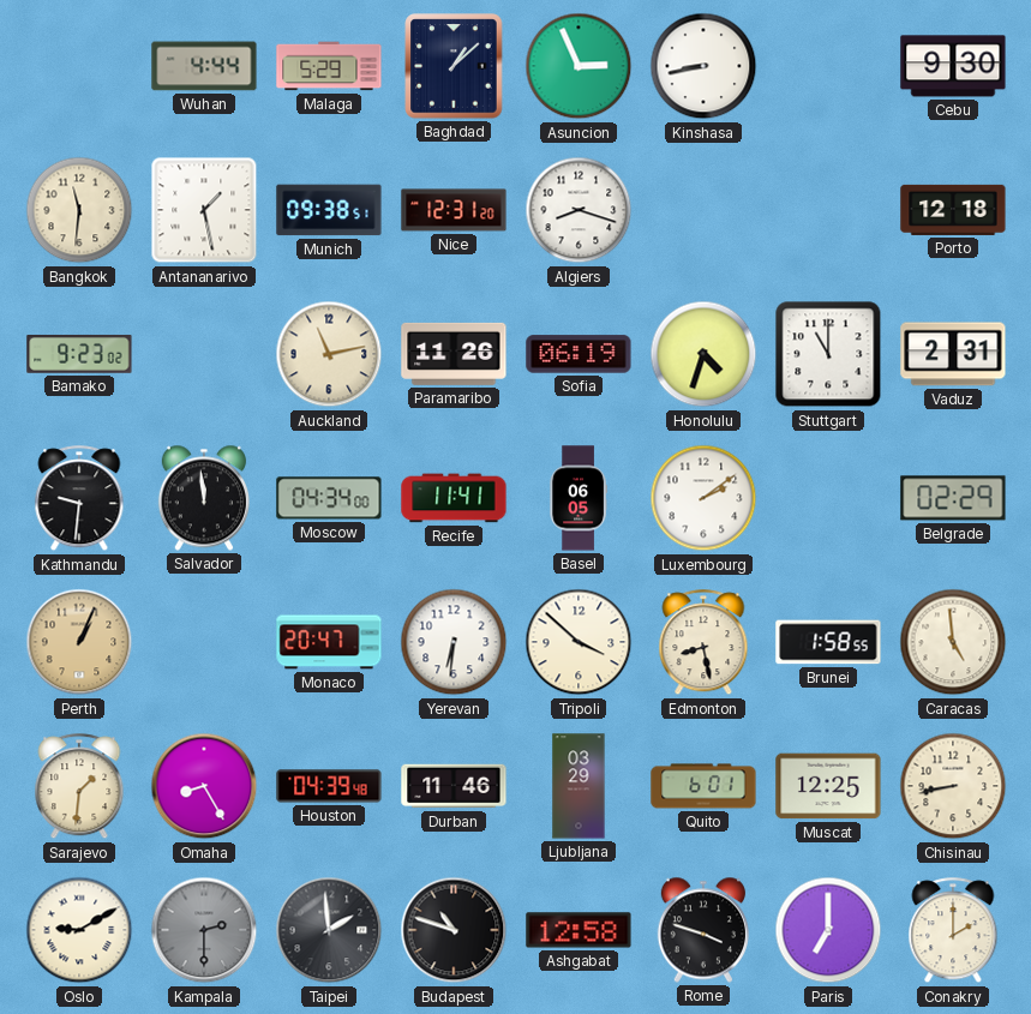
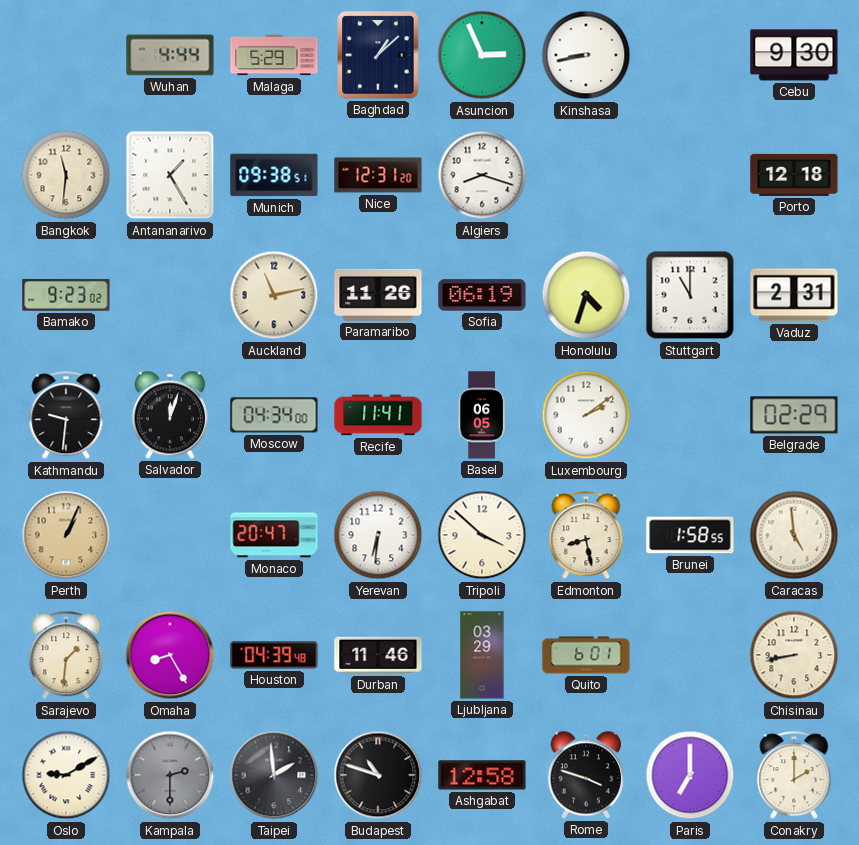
Antananarivo: 1:28 -> 1:25 (170, 175)
Salvador: 11:59 -> 12:03 (170, 415)
Muscat: 12:25 -> none (828, 786)
